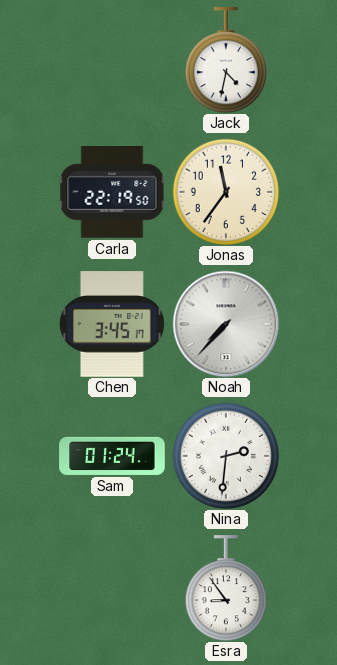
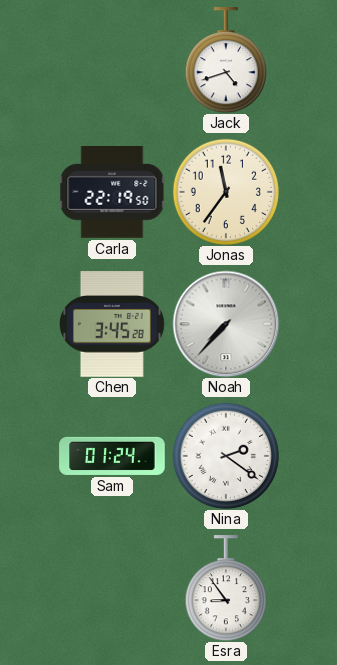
Jack: 4:32 -> 4:42 (226, 60)
Chen: 3:45:17 -> 3:45:28 (112, 324)
Nina: 2:31 -> 2:21 (225, 455)
